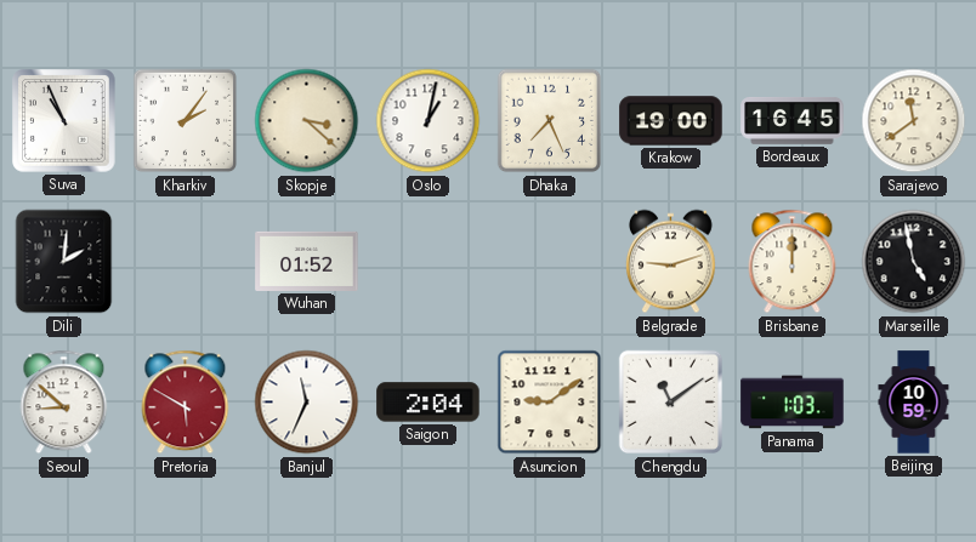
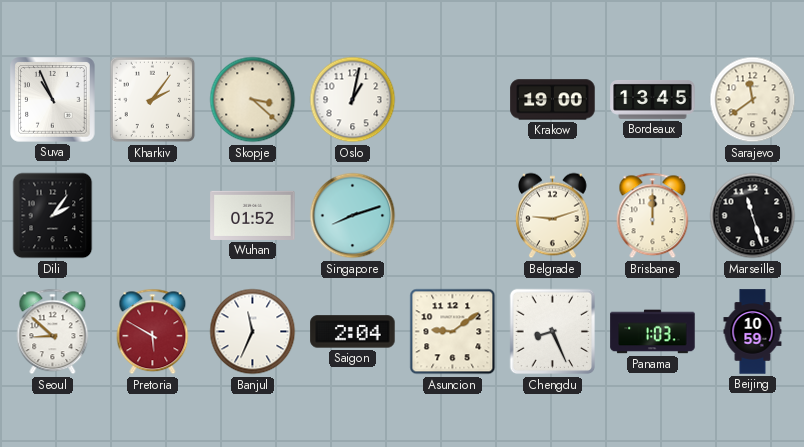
Dhaka: 7:26 -> none (550, 121)
Bordeaux: 16:45 -> 13:45 (653, 99)
Dili: 2:01 -> 2:06 (53, 216)
Singapore: none -> 8:12 (353, 216)
Marseille: 4:58 -> 11:27 (753, 216)
Chengdu: 11:09 -> 8:26 (553, 332)
